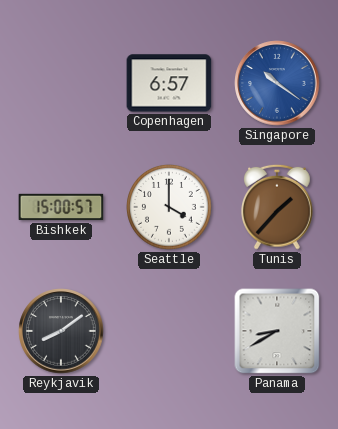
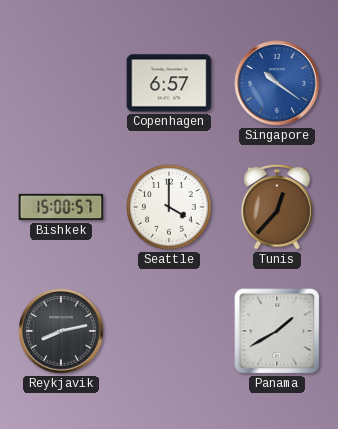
Tunis: 1:37 -> 12:37 (278, 207)
Reykjavik: 8:09 -> 8:13 (61, 331)
Panama: 8:40 -> 1:40 (277, 331)
